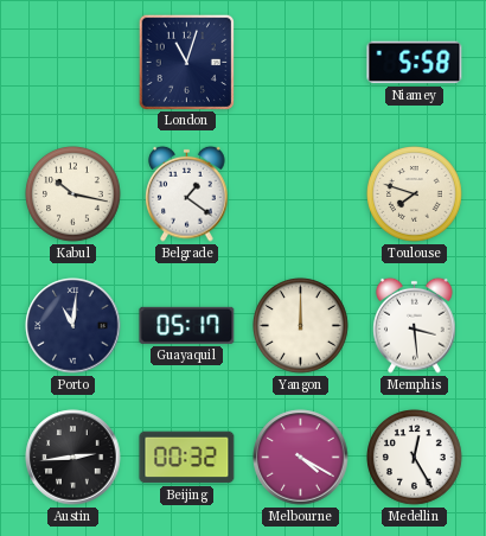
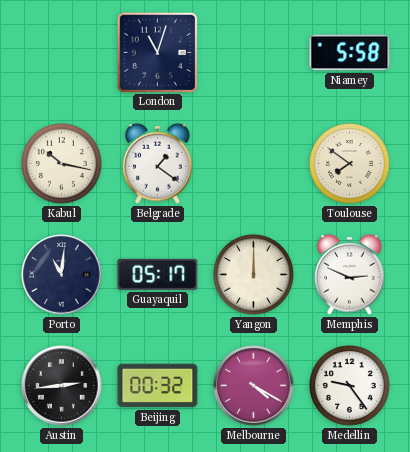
Toulouse: 7:48 -> 7:51 (350, 164)
Memphis: 3:29 -> 2:49 (350, 274)
Medellin: 12:25 -> 9:24 (350, 386)
